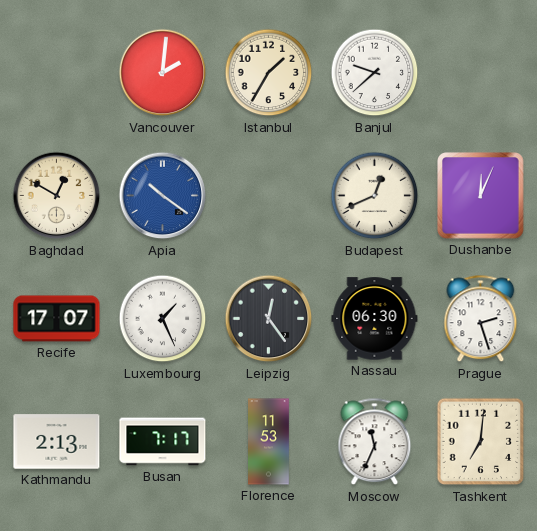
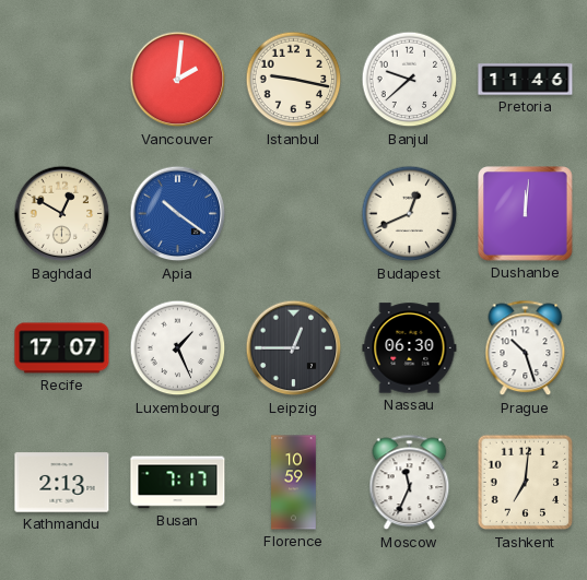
Istanbul: 1:35 -> 9:17 (294, 80)
Pretoria: none -> 11:46 (526, 80)
Dushanbe: 12:04 -> 12:01 (526, 214)
Leipzig: 12:24 -> 12:45 (294, 348)
Prague: 2:27 -> 10:27 (526, 348)
Florence: 11:53 -> 10:59 (294, 483)
